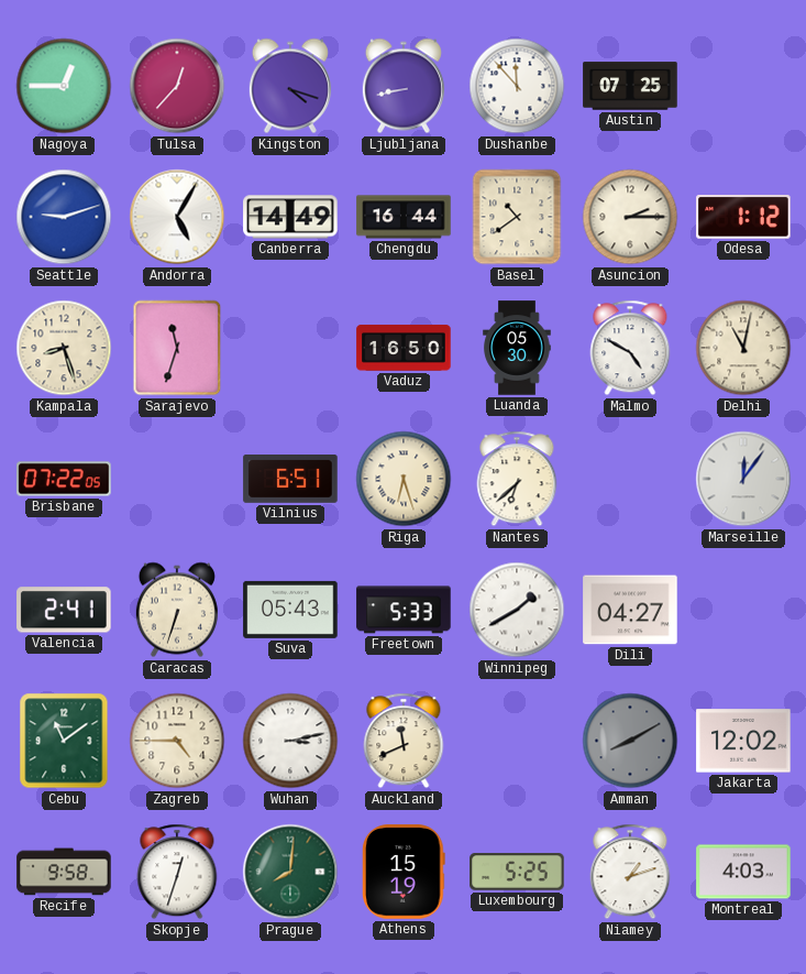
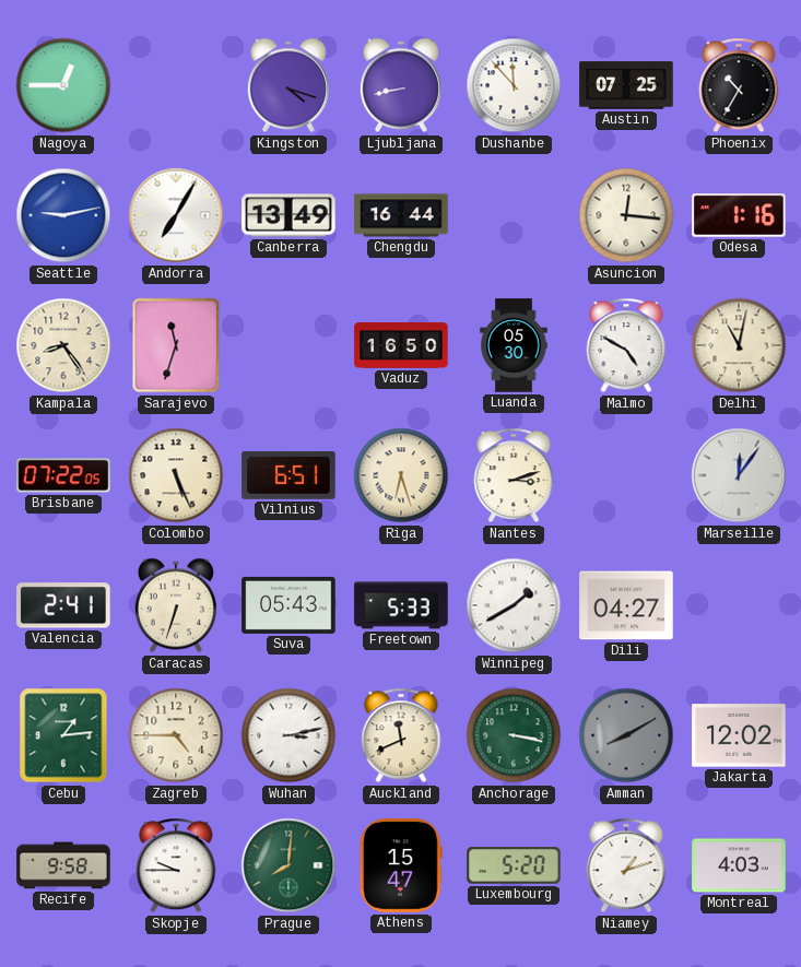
Tulsa: 12:37 -> none (177, 86)
Phoenix: none -> 10:35 (739, 85)
Seattle: 9:12 -> 9:13 (63, 215)
Andorra: 5:05 -> 7:05 (176, 215)
Canberra: 14:49 -> 13:49 (288, 215)
Basel: 10:39 -> none (517, 217)
Asuncion: 2:15 -> 12:16 (626, 215)
Odesa: 1:12 -> 1:16 (739, 215)
Kampala: 8:27 -> 8:24 (63, 345)
Colombo: none -> 5:26 (176, 475)
Nantes: 6:38 -> 3:12 (514, 475)
Cebu: 11:09 -> 1:14 (63, 735)
Anchorage: none -> 3:17 (514, 735)
Skopje: 12:33 -> 9:45 (176, 865)
Athens: 15:19 -> 15:47 (401, 865)
Luxembourg: 5:25 -> 5:20 (514, 865)
